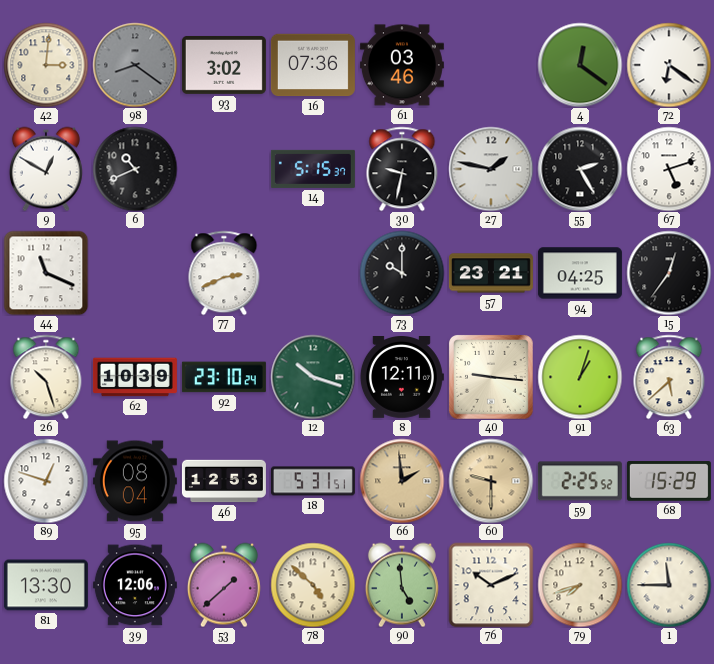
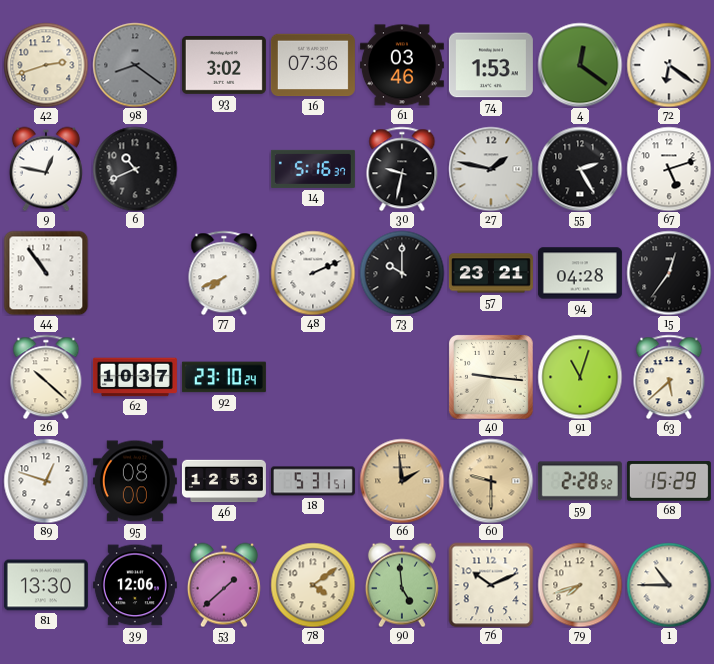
42: 3:01 -> 2:42 (46, 65)
74: none -> 1:53 (491, 65)
9: 12:50 -> 12:47 (46, 169)
14: 5:15 -> 5:16 (313, 169)
44: 11:19 -> 10:54 (46, 273)
77: 2:41 -> 7:41 (224, 273)
48: none -> 2:11 (313, 273)
94: 04:25 -> 04:28 (580, 273)
26: 10:27 -> 10:22 (46, 377)
62: 10:39 -> 10:37 (135, 377)
12: 10:18 -> none (313, 377)
8: 12:11 -> none (402, 378)
91: 1:03 -> 11:03 (580, 377)
95: 08:04 -> 08:00 (135, 481)
59: 2:25 -> 2:28 (580, 481)
78: 4:52 -> 4:09 (313, 585)
1: 11:45 -> 10:45 (669, 585)
